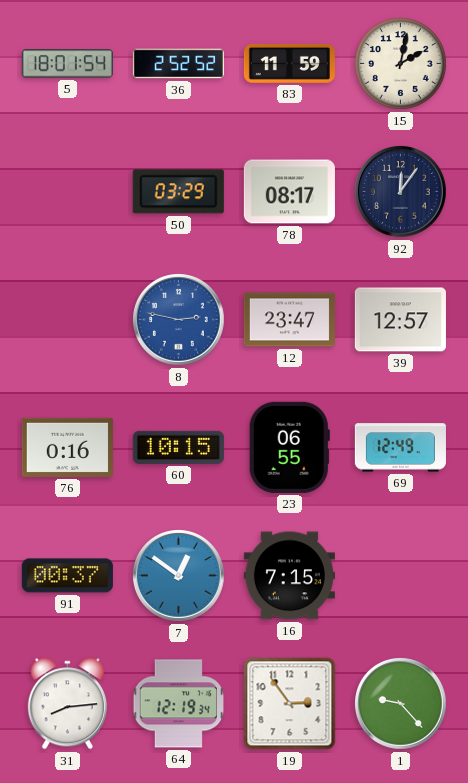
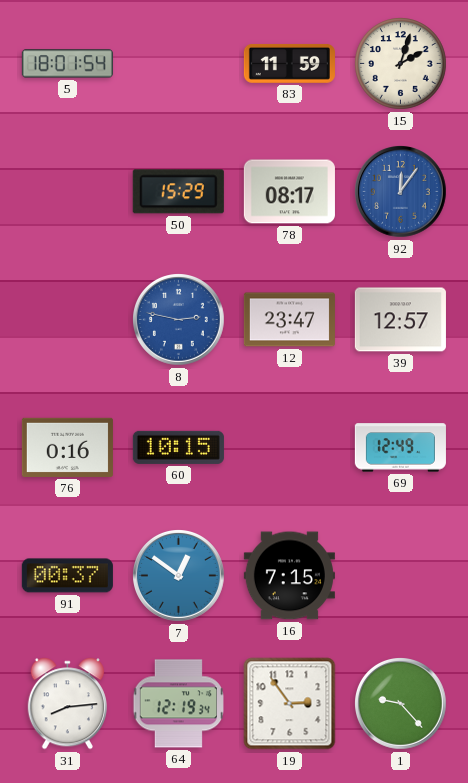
36: 2:52 -> none (178, 64)
15: 2:02 -> 2:03 (401, 64)
50: 03:29 -> 15:29 (178, 192)
92 dial: navy -> blue (401, 192)
23: 06:55 -> none (289, 447)
